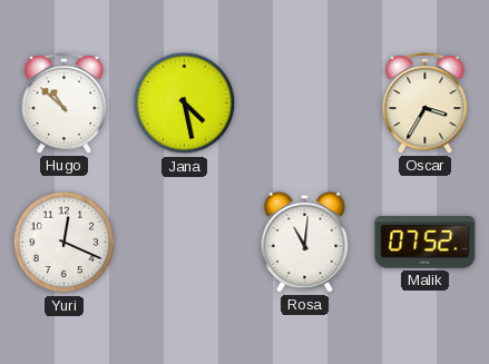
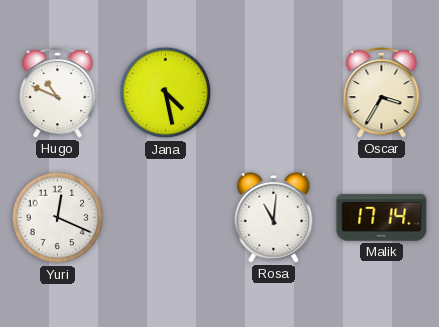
Hugo: 10:52 -> 10:49 (58, 92)
Malik: 07:52 -> 17:14 (382, 218)
